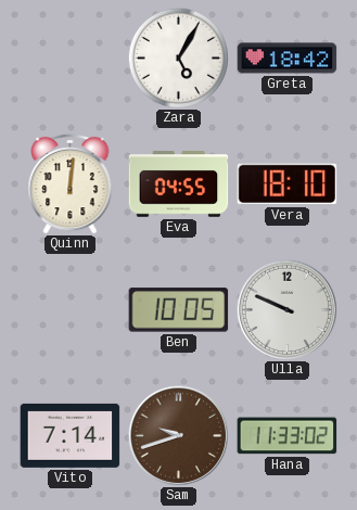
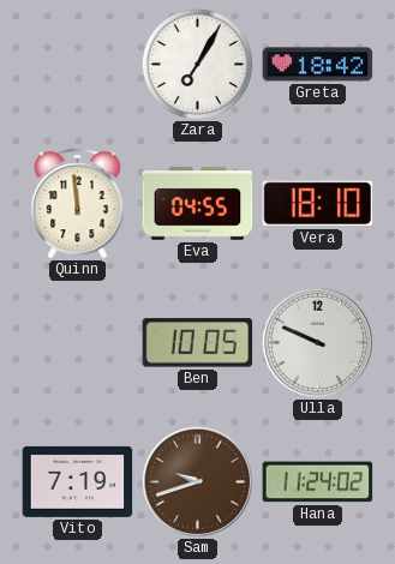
Zara: 5:05 -> 7:05 (197, 64)
Quinn: 12:01 -> 11:59 (78, 203)
Vito: 7:14 -> 7:19 (78, 481)
Hana: 11:33 -> 11:24 (318, 482)
